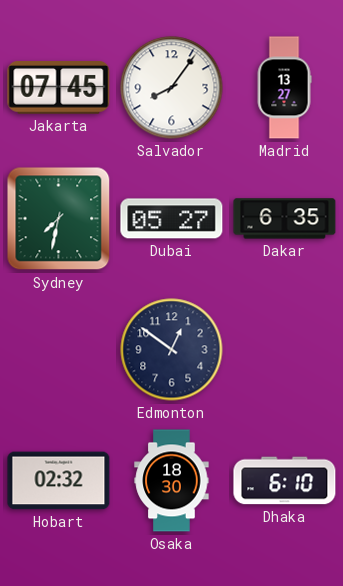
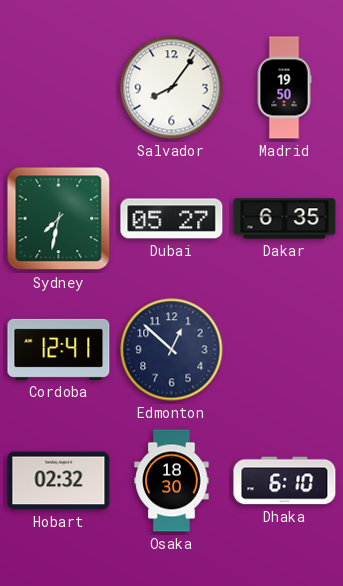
Jakarta: 07:45 -> none (59, 88)
Madrid: 13:27 -> 19:50 (284, 88)
Cordoba: none -> 12:41 (59, 349)
Edmonton: 12:51 -> 12:52 (172, 350)
